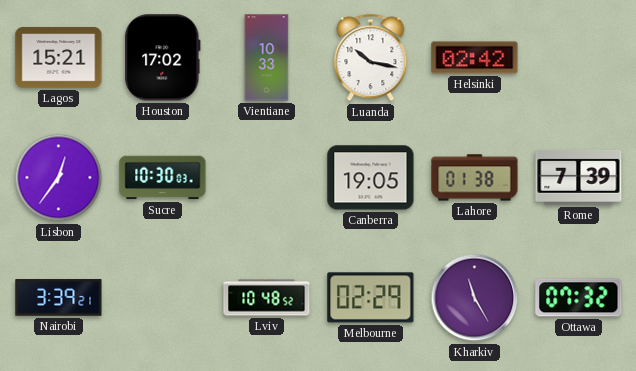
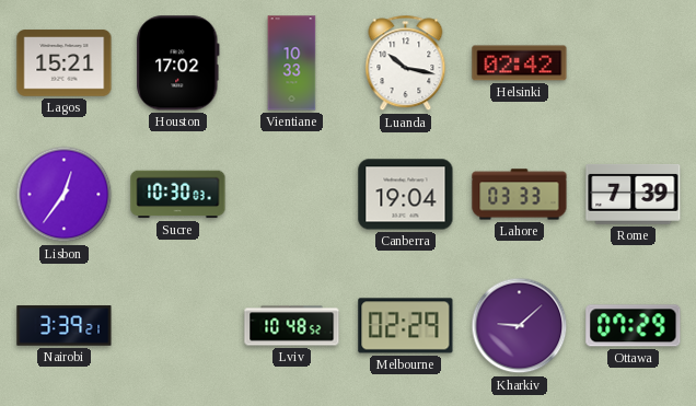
Canberra: 19:05 -> 19:04 (406, 195)
Lahore: 01:38 -> 03:33 (520, 195)
Kharkiv: 11:25 -> 9:08 (520, 326)
Ottawa: 07:32 -> 07:29 (634, 326)
